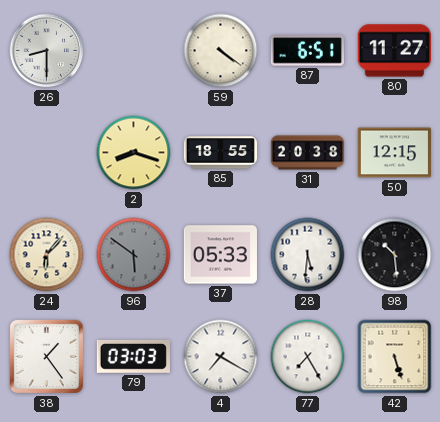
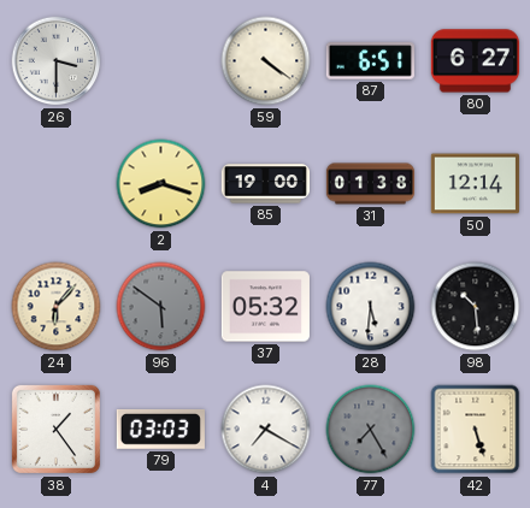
26: 8:30 -> 3:30 (57, 61)
80: 11:27 -> 6:27 (475, 61)
85: 18:55 -> 19:00 (265, 184)
31: 20:38 -> 01:38 (371, 184)
50: 12:15 -> 12:14 (475, 184)
37: 05:33 -> 05:32 (265, 307)
77 dial: white -> grey (371, 430)
